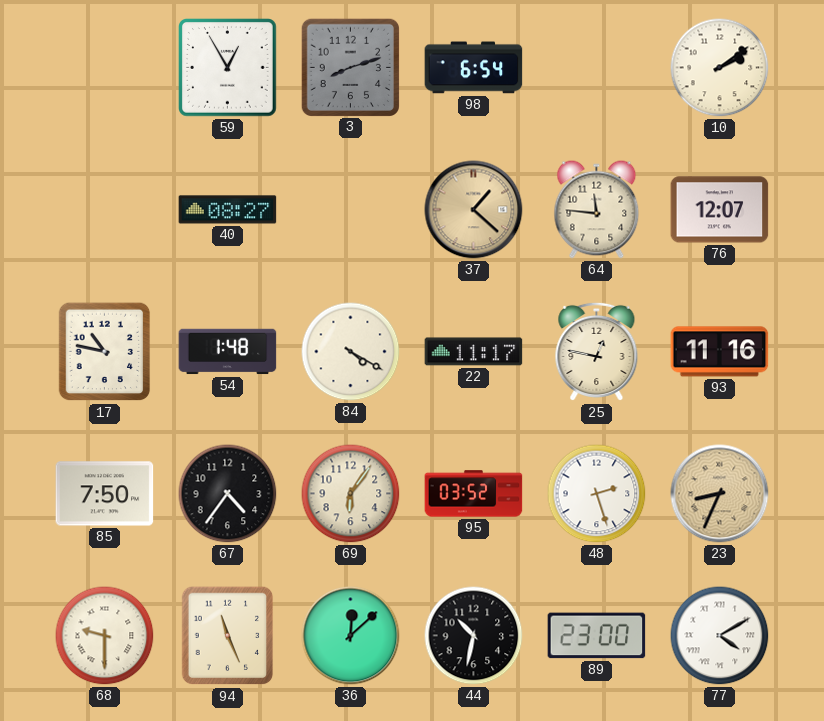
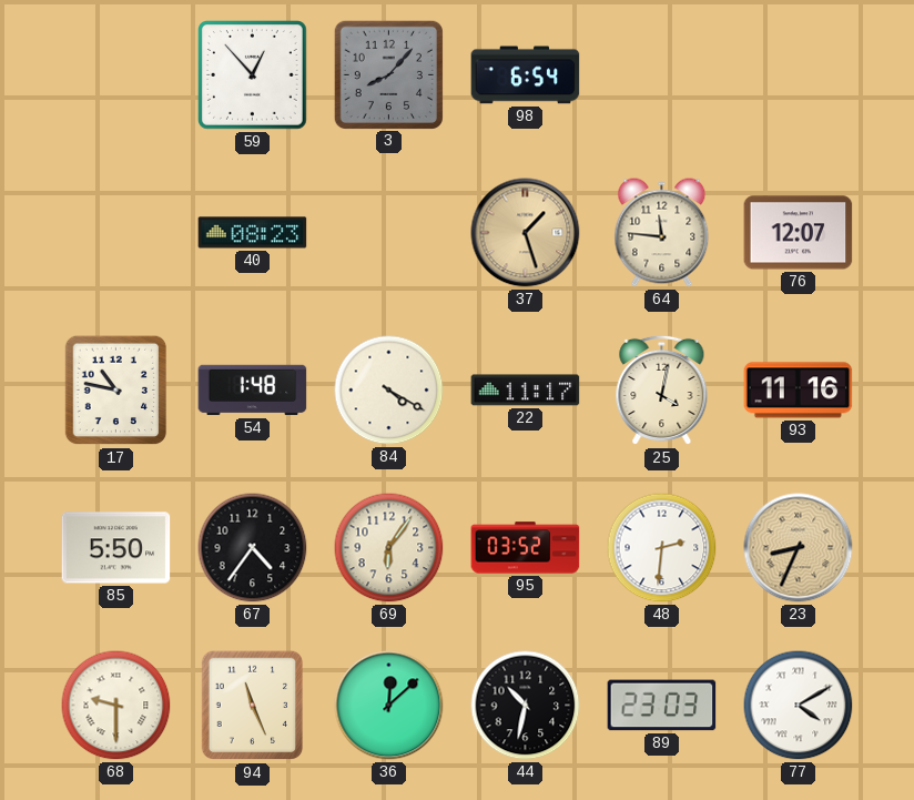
59: 12:55 -> 12:53 (253, 75)
3: 8:12 -> 8:07 (388, 74)
10: 2:09 -> none (720, 68)
40: 08:27 -> 08:23 (253, 233)
37: 1:22 -> 1:27 (526, 233)
25: 12:47 -> 4:02 (662, 391)
85: 7:50 -> 5:50 (116, 548)
48: 2:27 -> 2:31 (662, 548)
89: 23:00 -> 23:03 (662, 706)
